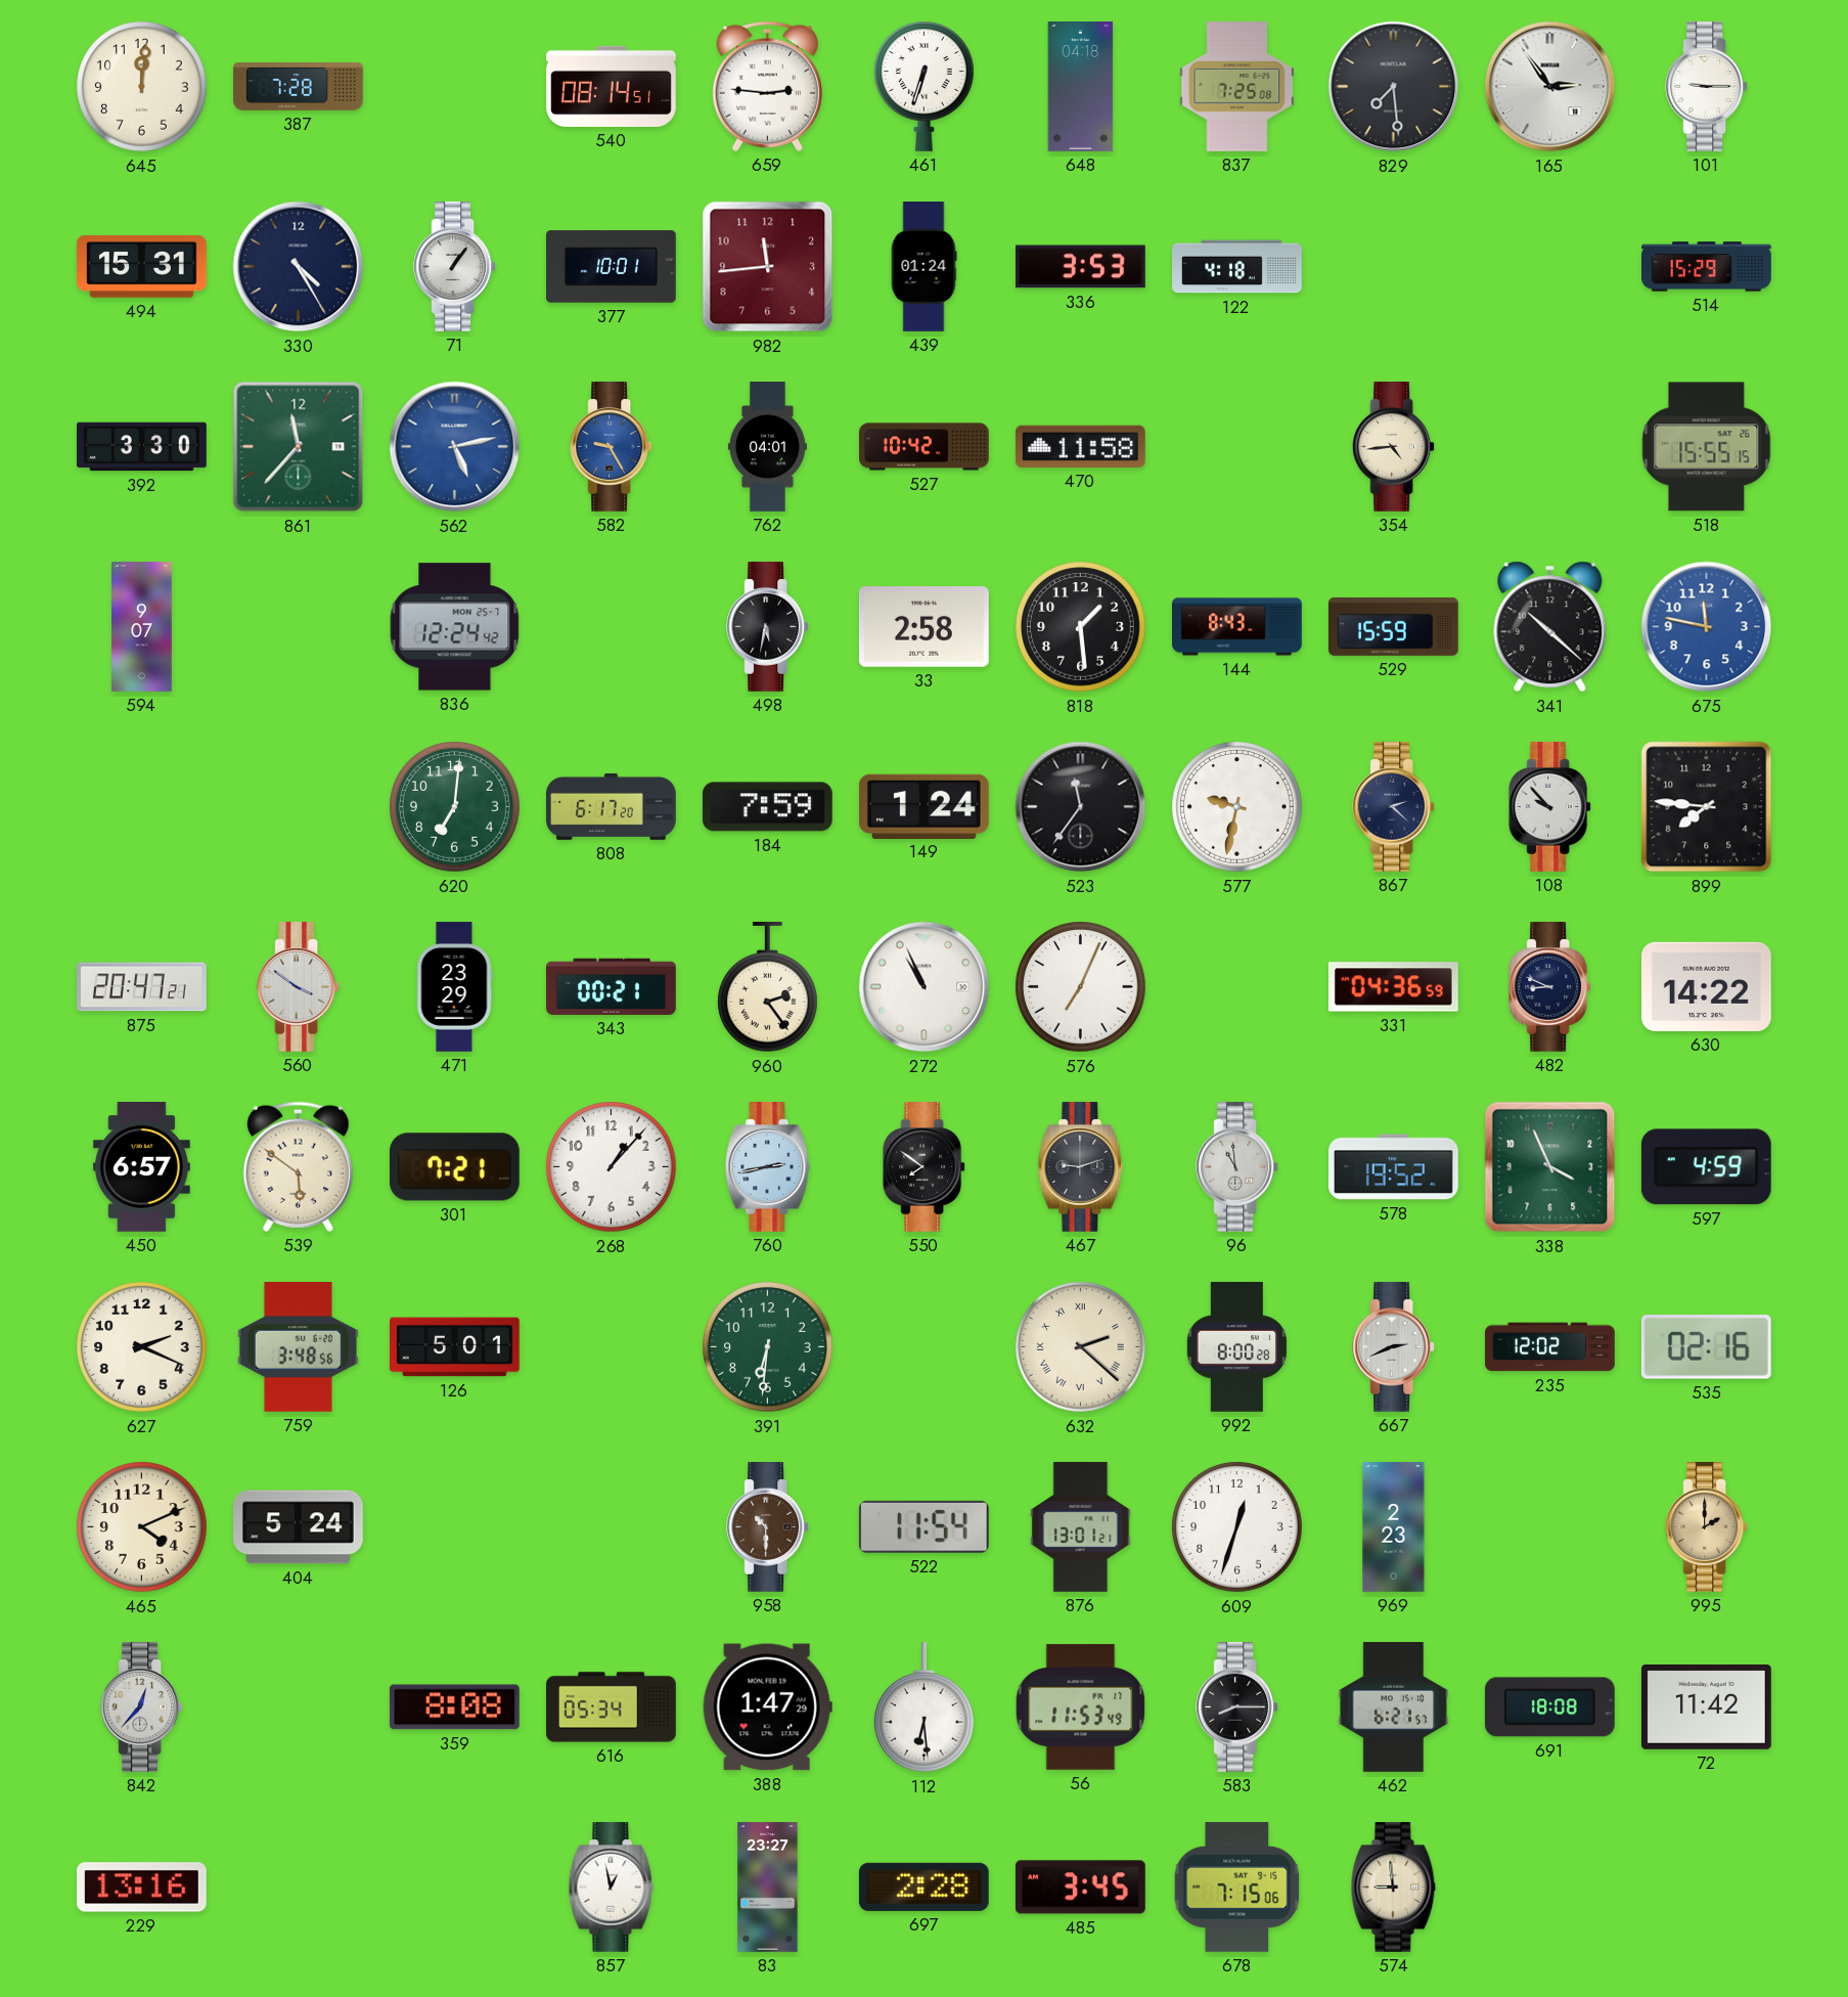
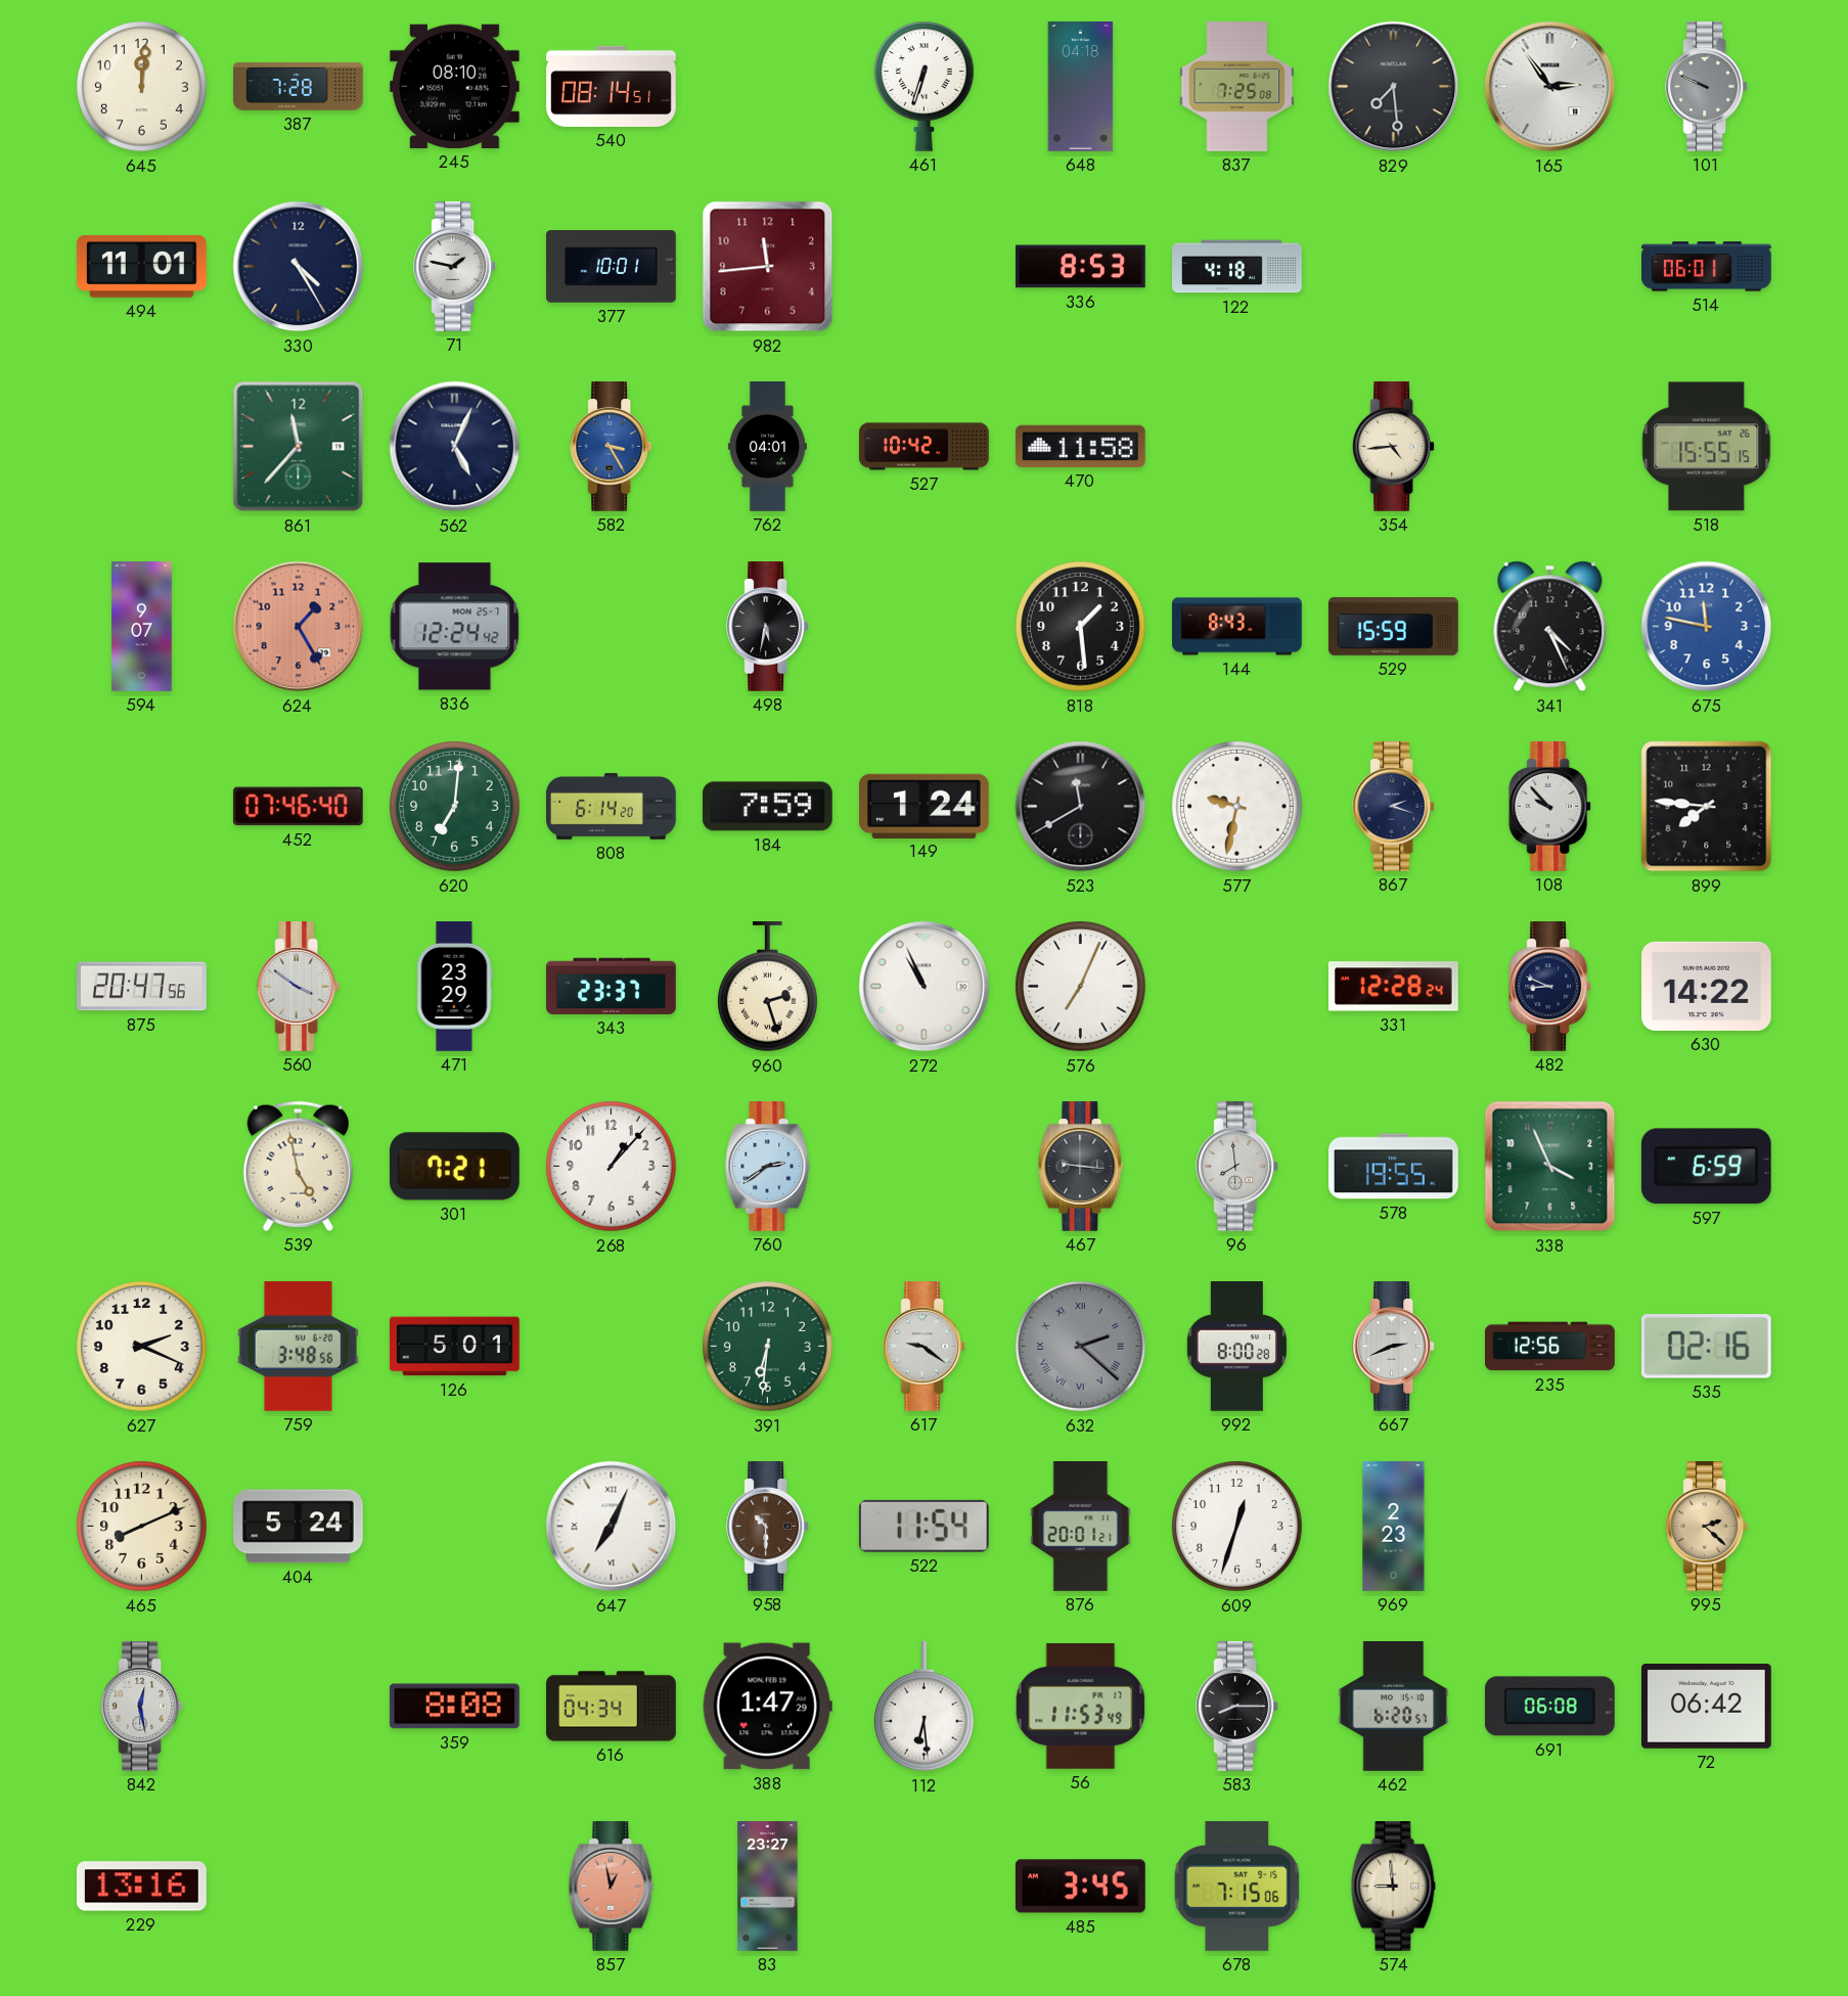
245: none -> 08:10 (454, 86)
659: 2:46 -> none (767, 86)
101: 9:15 -> 9:49 (1707, 87)
101 dial: white -> grey (1707, 87)
494: 15:31 -> 11:01 (142, 266)
71: 1:06 -> 1:47 (455, 267)
439: 01:24 -> none (923, 267)
336: 3:53 -> 8:53 (1081, 267)
514: 15:29 -> 06:01 (1707, 267)
392: 3:30 -> none (142, 447)
562: 5:13 -> 5:04 (455, 447)
562 dial: blue -> navy (455, 447)
582: 9:25 -> 3:25 (612, 447)
624: none -> 1:25 (299, 627)
33: 2:58 -> none (923, 627)
341: 10:22 -> 4:26 (1550, 627)
452: none -> 07:46 (298, 807)
808: 6:17 -> 6:14 (612, 806)
523: 11:36 -> 11:40 (1081, 807)
867: 2:22 -> 2:18 (1394, 807)
875: 20:47:21 -> 20:47:56 (142, 987)
343: 00:21 -> 23:37 (611, 986)
960: 2:24 -> 2:27 (768, 988)
331: 04:36 -> 12:28 (1393, 987)
450: 6:57 -> none (141, 1167)
539: 5:51 -> 4:58 (298, 1166)
760: 2:43 -> 2:39 (768, 1167)
550: 7:51 -> none (925, 1167)
467: 9:12 -> 9:16 (1081, 1167)
96: 10:59 -> 7:59 (1237, 1167)
578: 19:52 -> 19:55 (1394, 1167)
597: 4:59 -> 6:59 (1706, 1167)
617: none -> 9:21 (925, 1347)
632 dial: cream -> grey (1081, 1347)
235: 12:02 -> 12:56 (1550, 1347)
465: 4:11 -> 8:11 (142, 1527)
647: none -> 7:04 (612, 1527)
876: 13:01 -> 20:01 (1081, 1527)
995: 2:00 -> 2:22 (1707, 1527)
842: 12:37 -> 12:28 (142, 1707)
616: 05:34 -> 04:34 (612, 1707)
462: 6:21 -> 6:20 (1394, 1707)
691: 18:08 -> 06:08 (1549, 1707)
72: 11:42 -> 06:42 (1706, 1706)
857 dial: white -> salmon (612, 1887)
697: 2:28 -> none (923, 1887)
